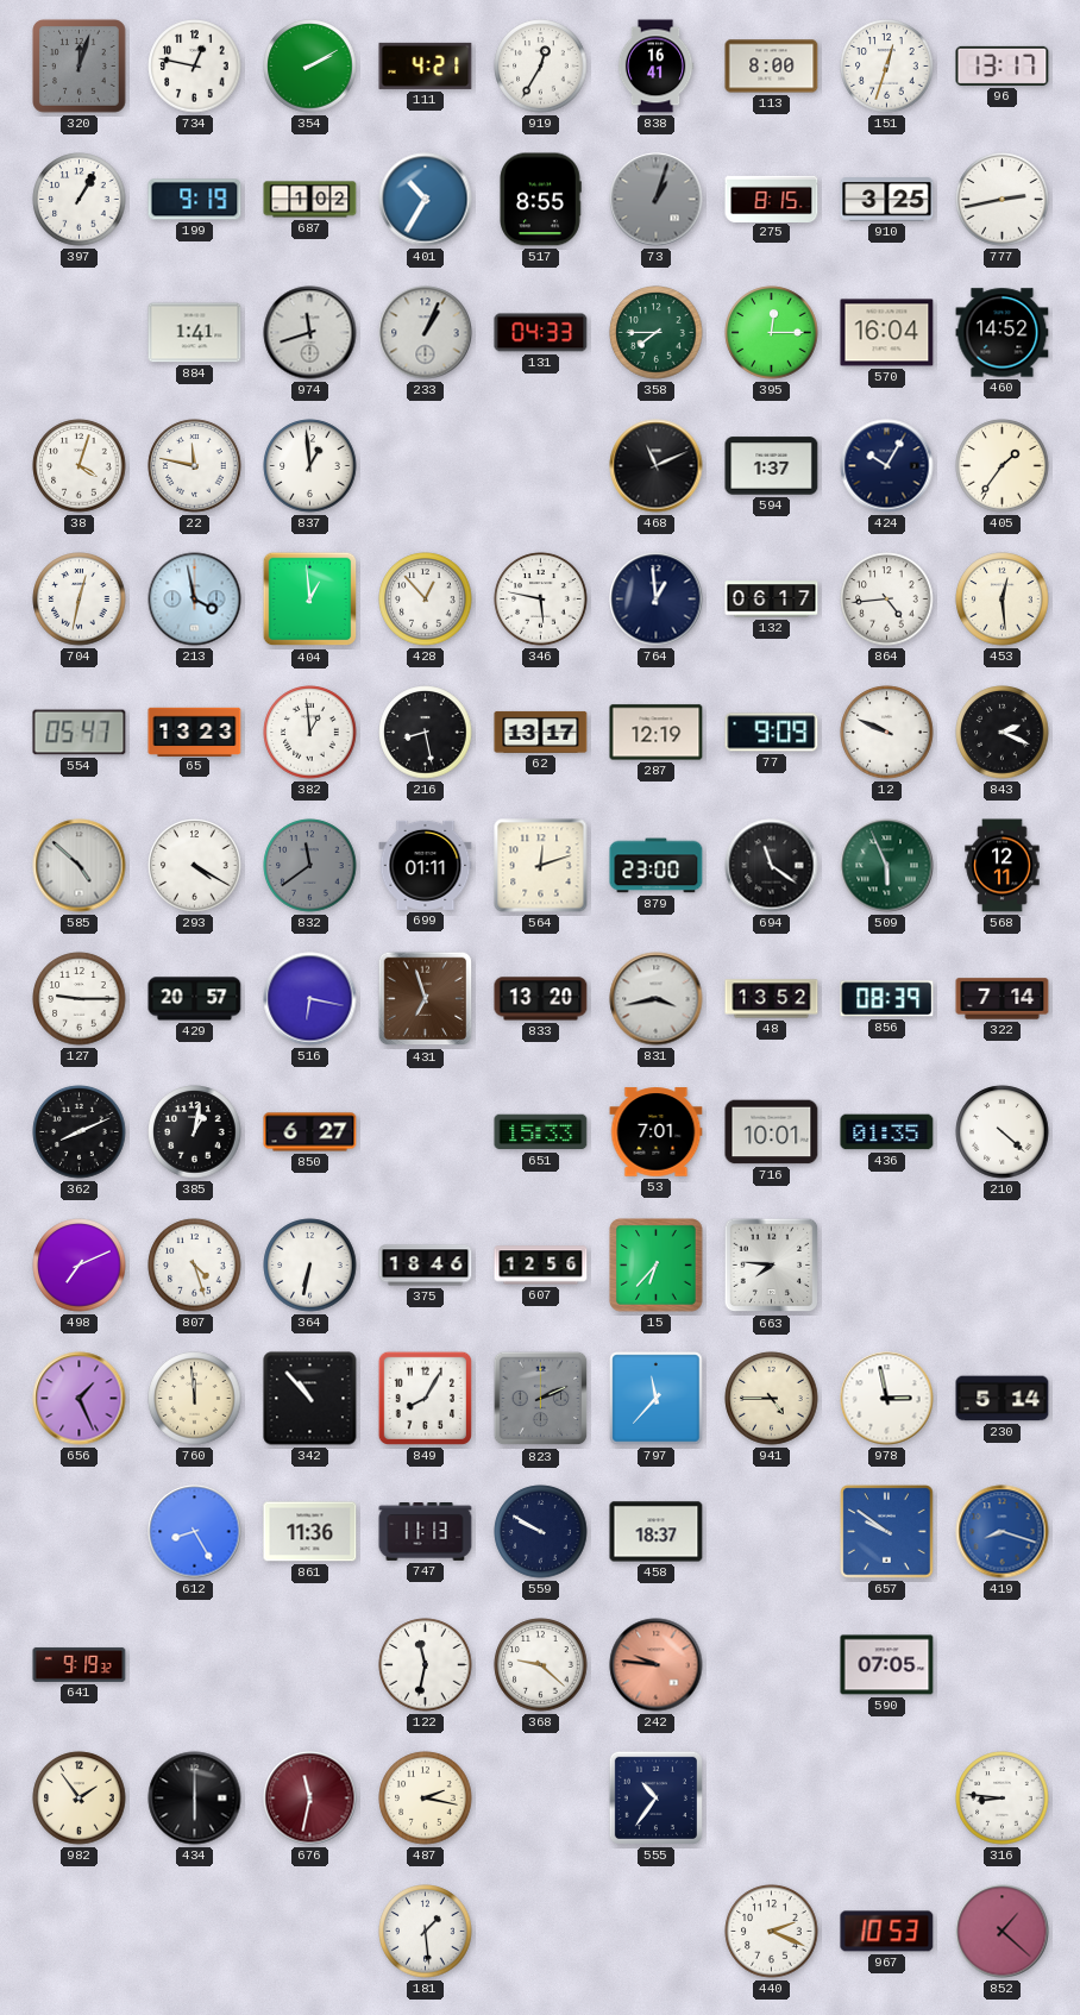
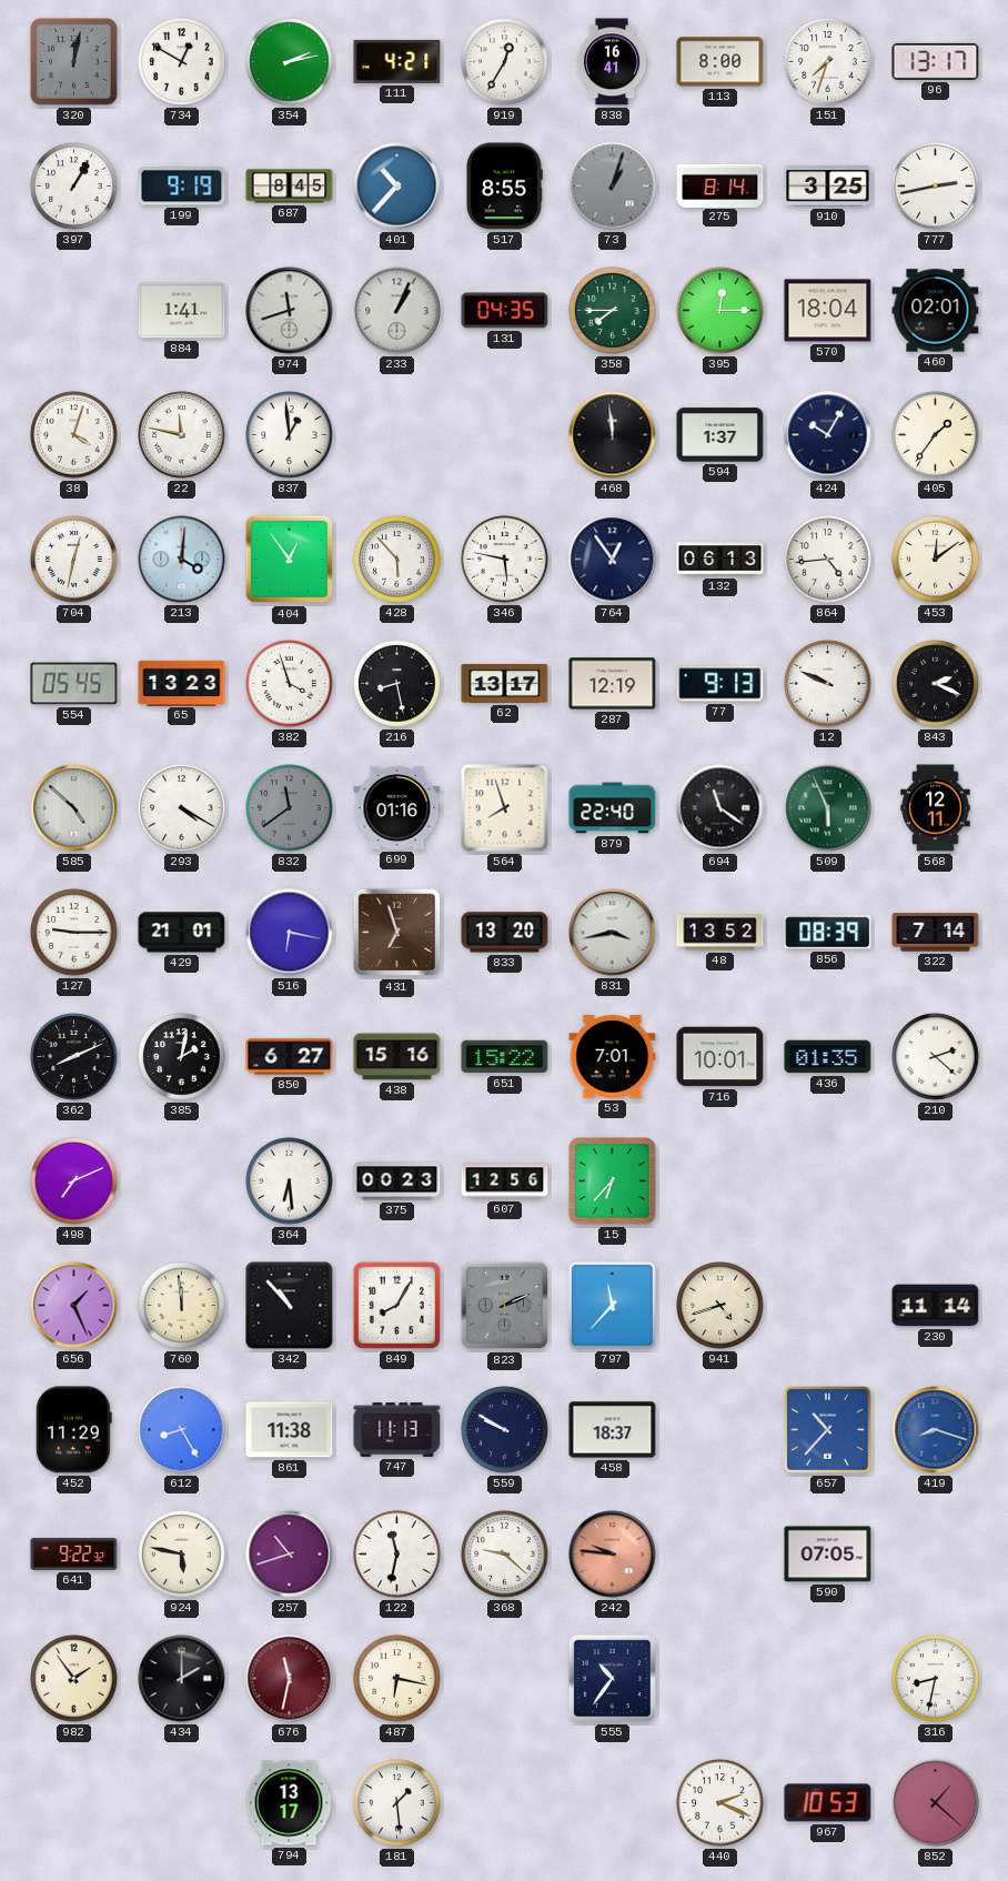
320: 12:03 -> 12:02 (74, 62)
734: 12:47 -> 12:50 (182, 62)
354: 2:10 -> 2:13 (290, 62)
151: 12:33 -> 7:33 (828, 62)
687: 1:02 -> 8:45 (290, 187)
401: 10:35 -> 10:37 (397, 187)
275: 8:15 -> 8:14 (720, 185)
131: 04:33 -> 04:35 (505, 311)
570: 16:04 -> 18:04 (828, 311)
460: 14:52 -> 02:01 (936, 311)
468: 11:11 -> 11:59 (613, 435)
213: 3:58 -> 4:01 (182, 560)
404: 12:59 -> 12:54 (290, 560)
428: 12:53 -> 5:53 (397, 560)
764: 12:59 -> 12:54 (613, 560)
132: 06:17 -> 06:13 (720, 560)
453: 12:29 -> 12:09 (936, 560)
554: 05:47 -> 05:45 (74, 684)
382: 12:59 -> 3:57 (290, 684)
77: 9:09 -> 9:13 (720, 684)
699: 01:11 -> 01:16 (397, 807)
564: 12:12 -> 7:57 (505, 808)
879: 23:00 -> 22:40 (613, 808)
429: 20:57 -> 21:01 (182, 933)
385: 1:02 -> 2:02 (182, 1057)
438: none -> 15:16 (397, 1057)
651: 15:33 -> 15:22 (505, 1057)
210: 4:22 -> 2:22 (936, 1057)
807: 4:27 -> none (195, 1266)
364: 6:32 -> 6:29 (290, 1181)
375: 18:46 -> 00:23 (397, 1181)
663: 7:46 -> none (772, 1266)
941: 4:45 -> 4:42 (720, 1306)
978: 2:58 -> none (887, 1399)
230: 5:14 -> 11:14 (936, 1306)
452: none -> 11:29 (73, 1430)
861: 11:36 -> 11:38 (290, 1430)
657: 9:51 -> 10:37 (828, 1430)
641: 9:19 -> 9:22 (74, 1553)
924: none -> 5:47 (182, 1555)
257: none -> 10:42 (290, 1555)
434: 6:00 -> 2:00 (182, 1679)
487: 2:17 -> 6:17 (397, 1679)
316: 8:46 -> 8:32 (936, 1679)
794: none -> 13:17 (289, 1803)
